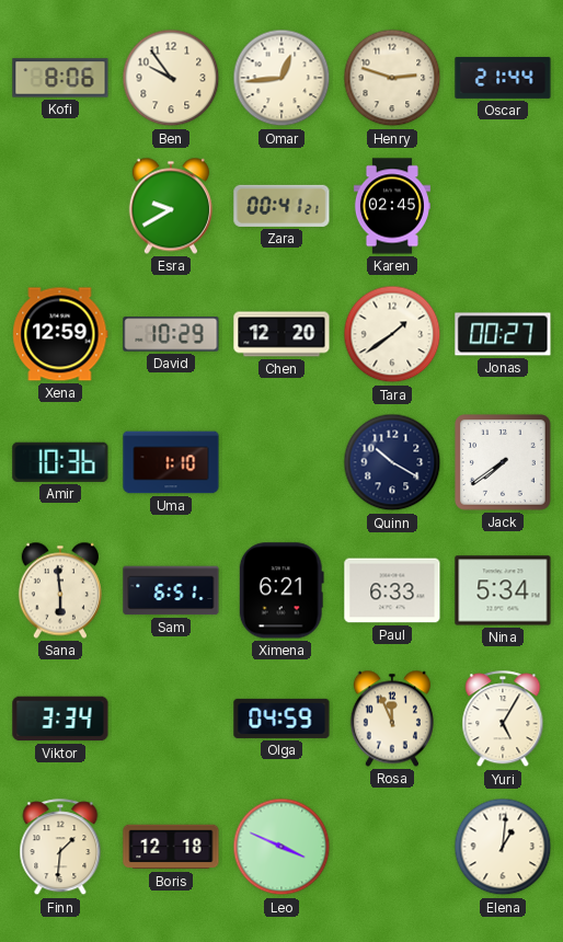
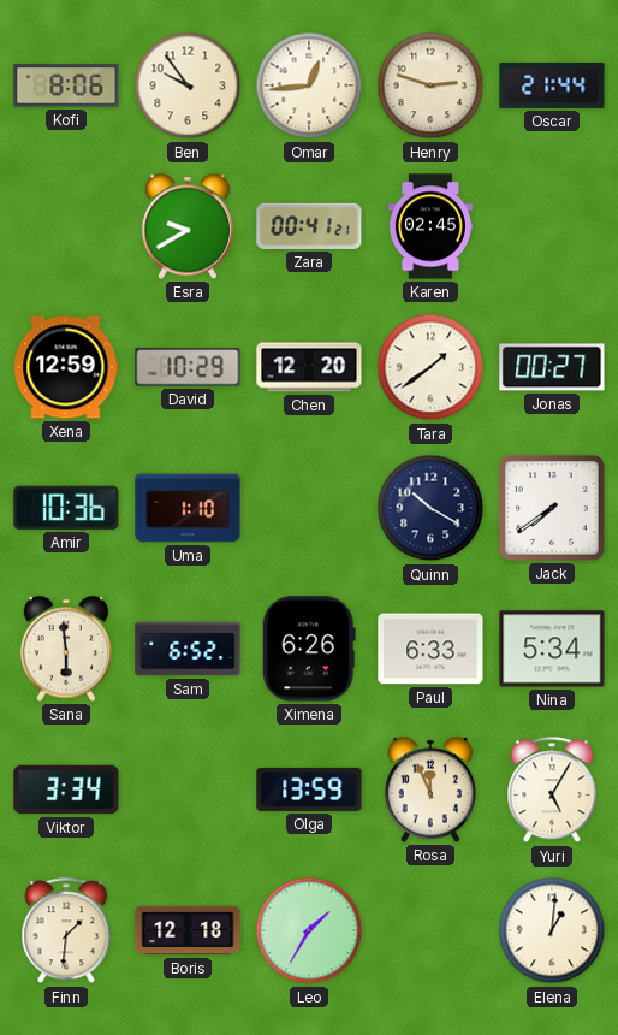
Sam: 6:51 -> 6:52 (188, 649)
Ximena: 6:21 -> 6:26 (309, 649)
Olga: 04:59 -> 13:59 (309, 789)
Leo: 3:49 -> 1:35 (309, 930)
